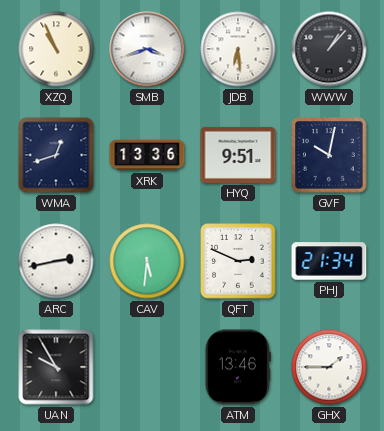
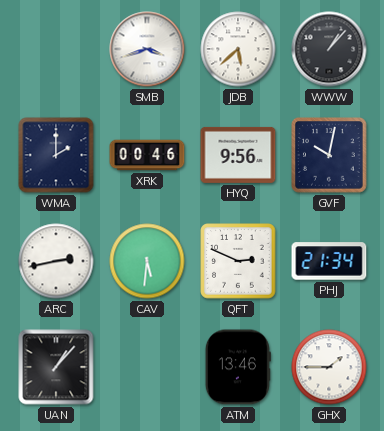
XZQ: 10:56 -> none (56, 49)
JDB: 6:29 -> 5:38 (238, 49)
WMA: 12:42 -> 2:00 (56, 155)
XRK: 13:36 -> 00:46 (147, 155)
HYQ: 9:51 -> 9:56 (238, 155)
UAN: 9:55 -> 1:07 (56, 367)
